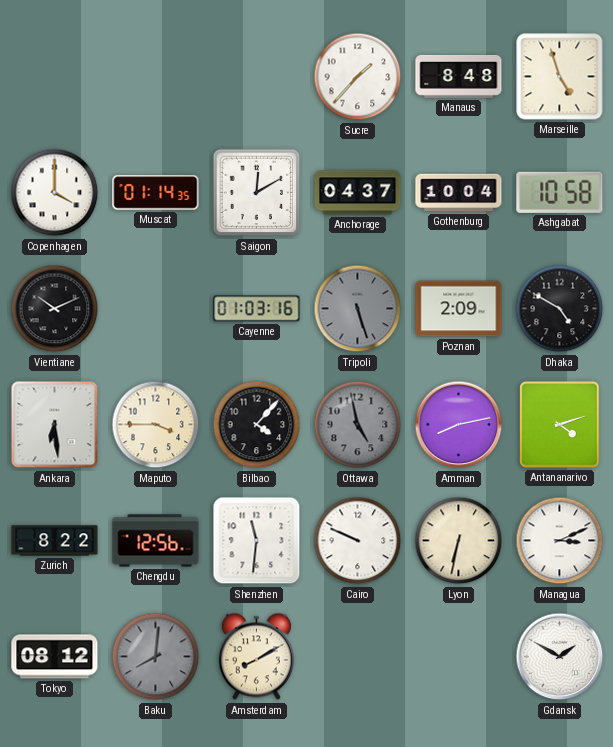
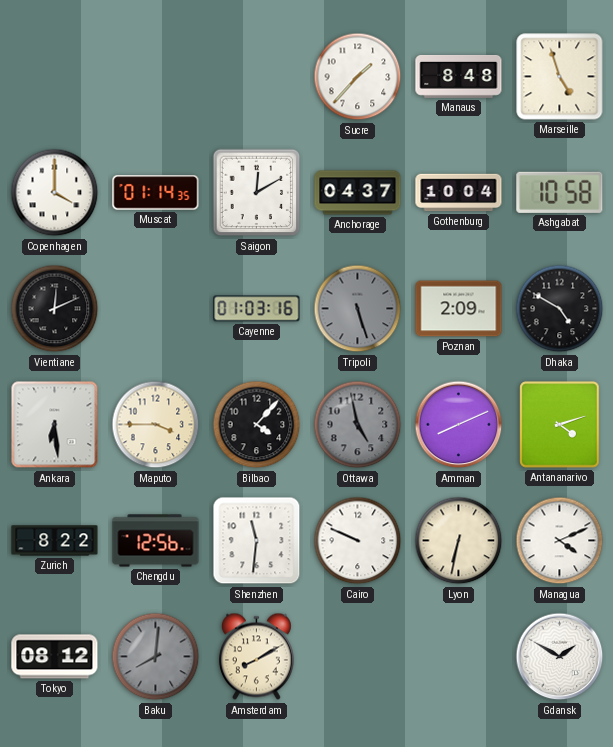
Vientiane: 10:11 -> 12:11 (55, 309)
Amman: 8:13 -> 8:11 (459, 425)
Managua: 3:11 -> 4:11 (560, 541)
